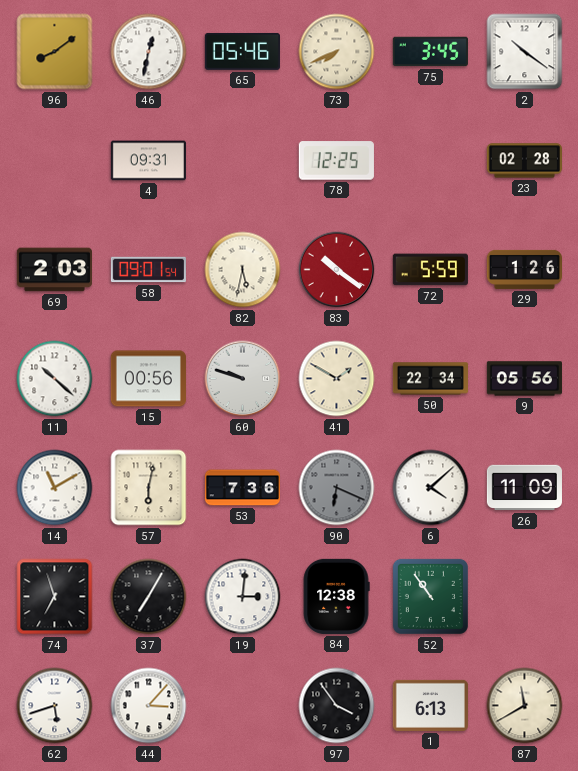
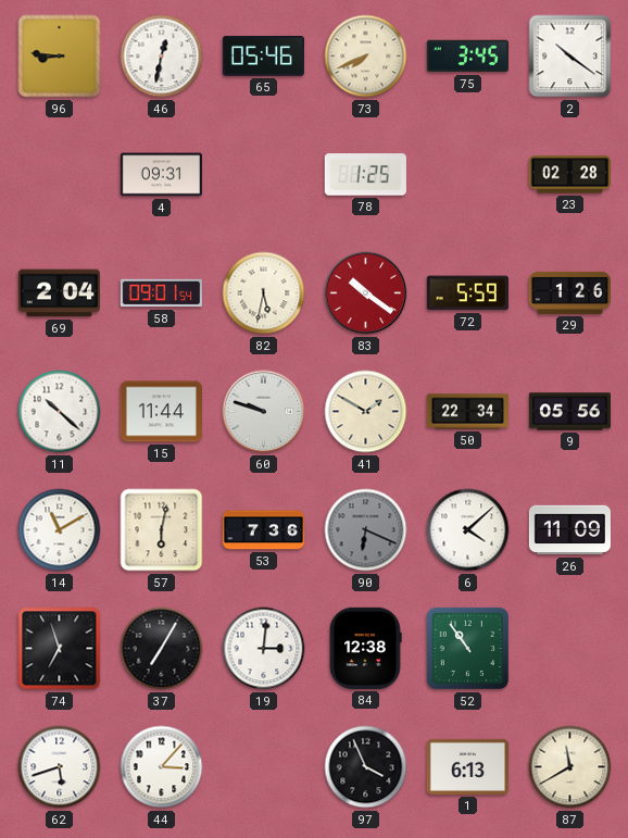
96: 8:09 -> 8:46 (60, 57)
78: 12:25 -> 1:25 (365, 175)
69: 2:03 -> 2:04 (59, 293)
15: 00:56 -> 11:44 (161, 412)
97: 3:54 -> 3:56 (366, 767)
